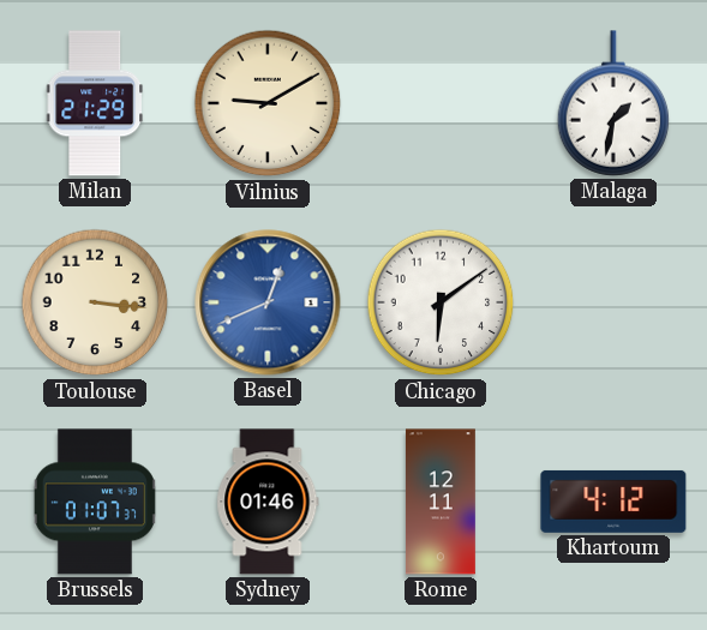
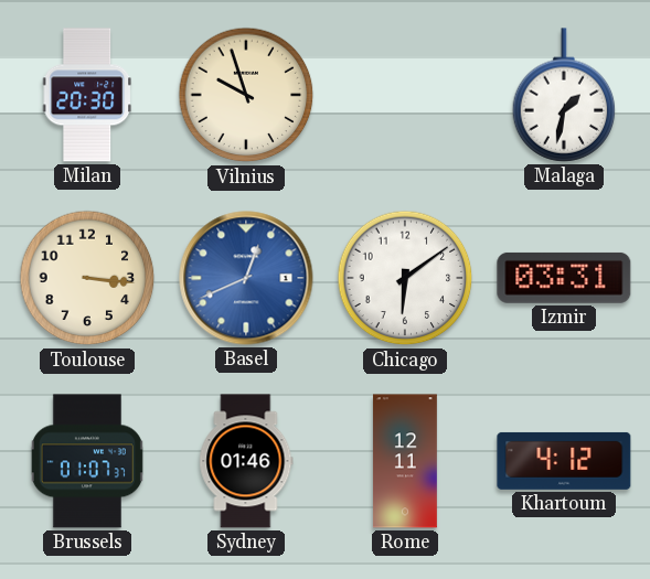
Milan: 21:29 -> 20:30 (87, 95)
Vilnius: 9:10 -> 9:57 (246, 95)
Izmir: none -> 03:31 (564, 278)
